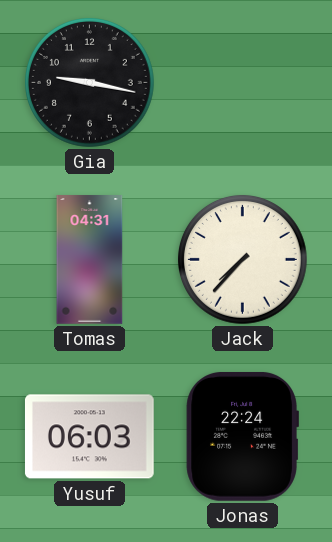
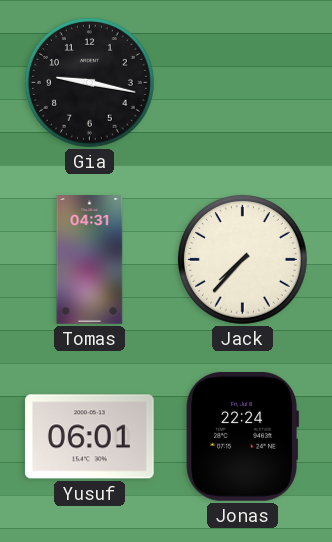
Yusuf: 06:03 -> 06:01 (89, 437)
